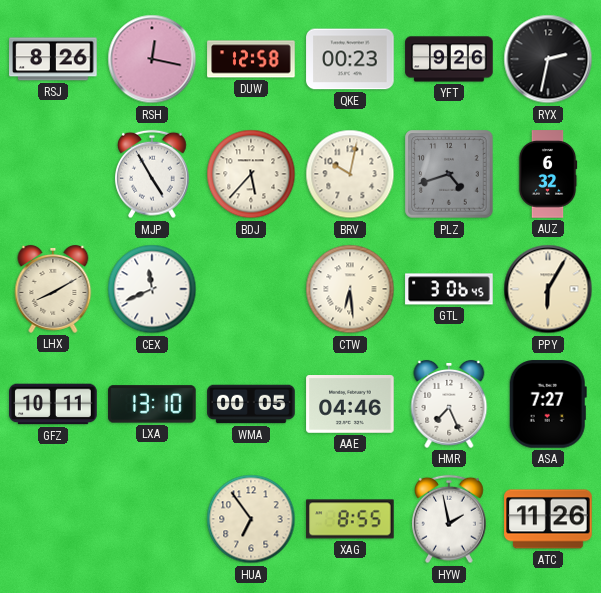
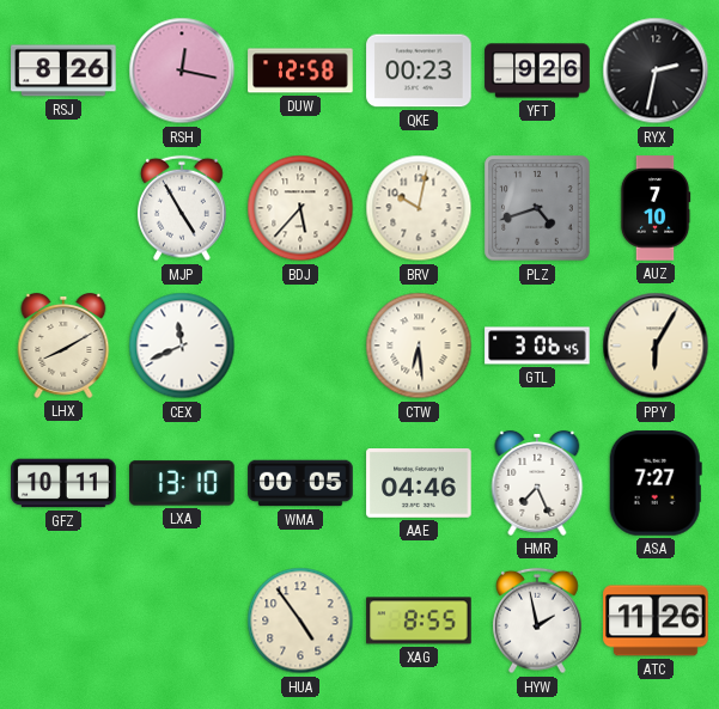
AUZ: 6:32 -> 7:10 (656, 208)
HUA: 6:54 -> 4:54 (300, 621)
